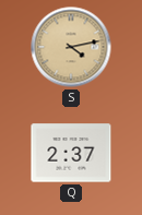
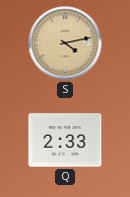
Q: 2:37 -> 2:33 (65, 140)
